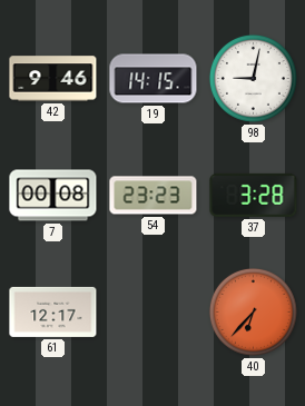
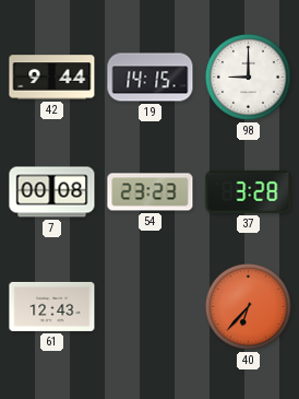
42: 9:46 -> 9:44 (52, 78)
98: 9:02 -> 9:00 (248, 77)
61: 12:17 -> 12:43 (52, 306)
